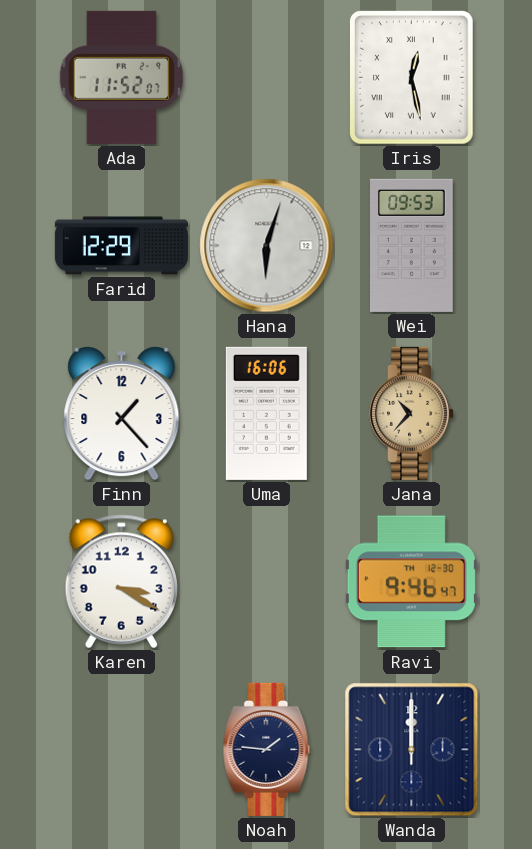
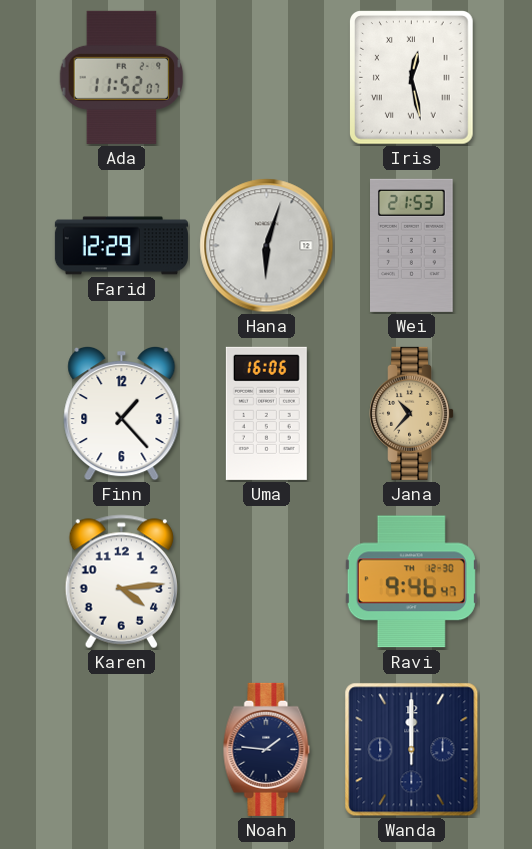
Wei: 09:53 -> 21:53 (412, 245)
Karen: 3:20 -> 4:14 (121, 582)
